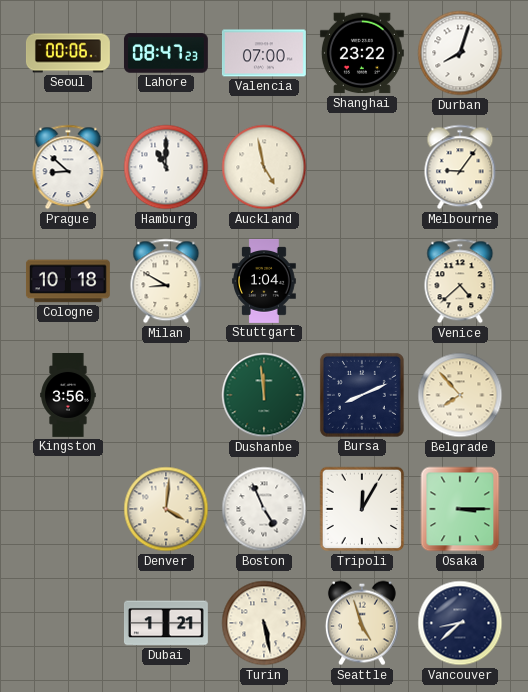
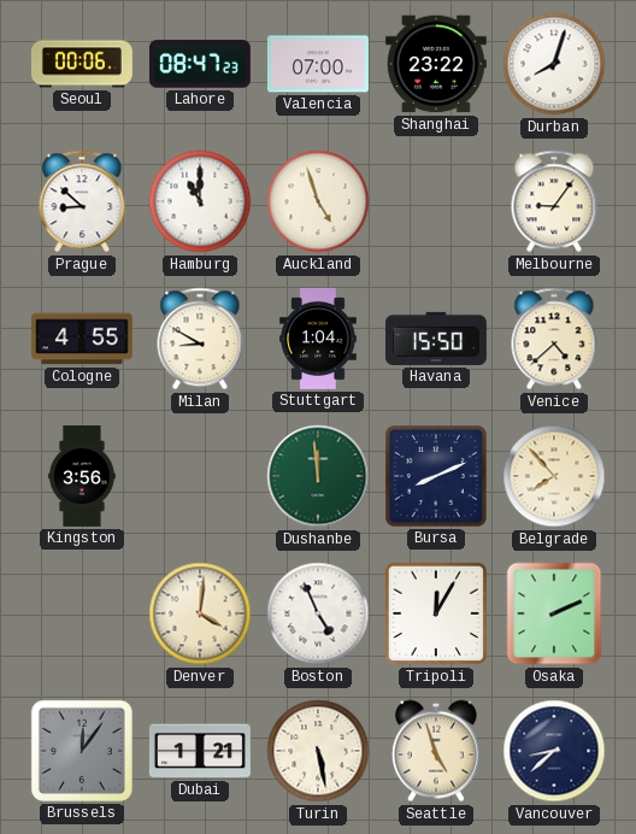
Auckland: 4:58 -> 4:57 (318, 201)
Cologne: 10:18 -> 4:55 (82, 339)
Havana: none -> 15:50 (436, 339)
Osaka: 3:15 -> 2:11 (554, 613)
Brussels: none -> 12:06 (82, 751)
